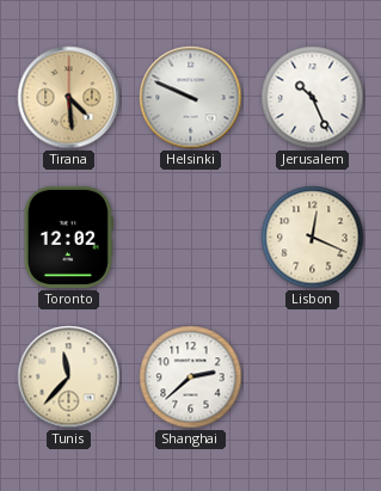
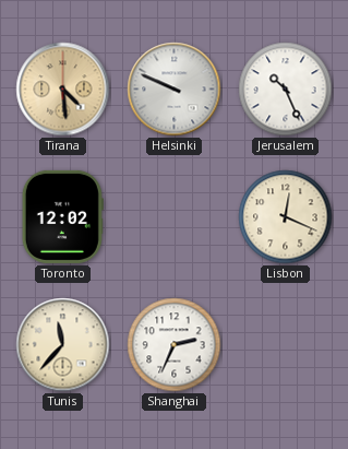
Shanghai: 2:38 -> 2:34 (175, 345)
